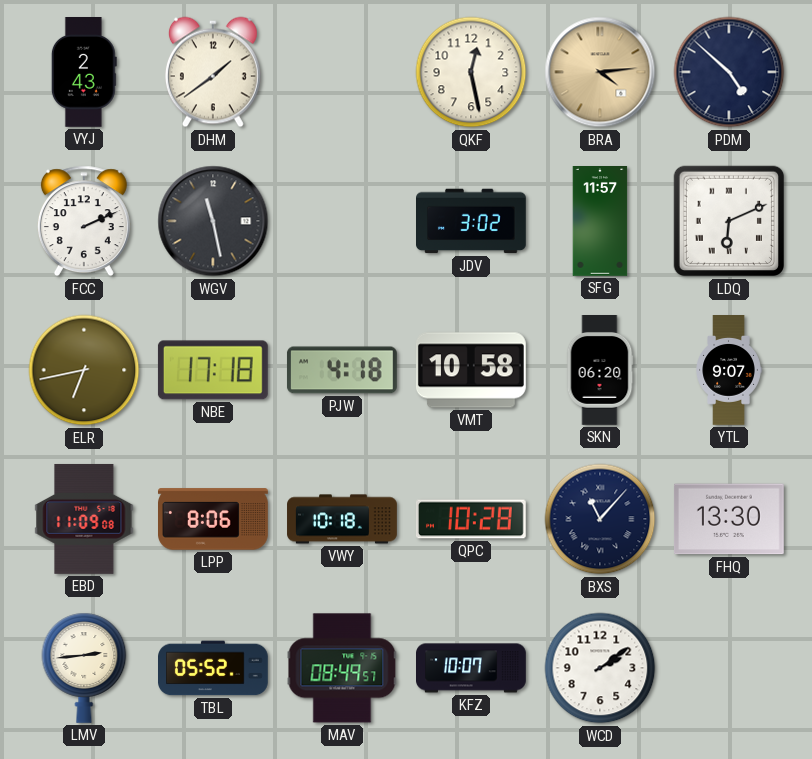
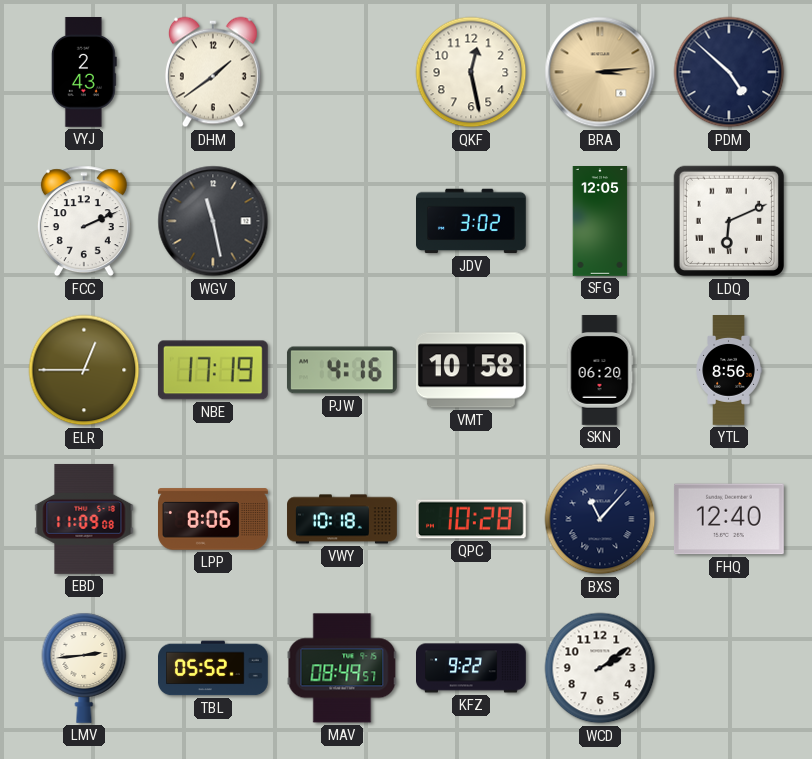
BRA: 4:14 -> 3:14 (600, 72)
SFG: 11:57 -> 12:05 (600, 222)
ELR: 6:43 -> 12:45 (84, 370)
NBE: 17:18 -> 17:19 (213, 370)
PJW: 4:18 -> 4:16 (342, 370)
YTL: 9:07 -> 8:56 (729, 371)
FHQ: 13:30 -> 12:40 (729, 519)
KFZ: 10:07 -> 9:22 (472, 668)
